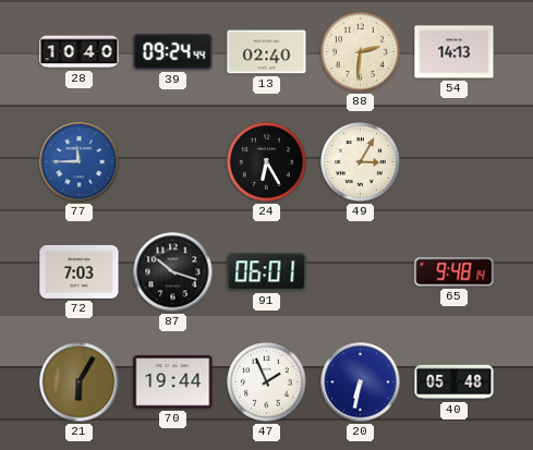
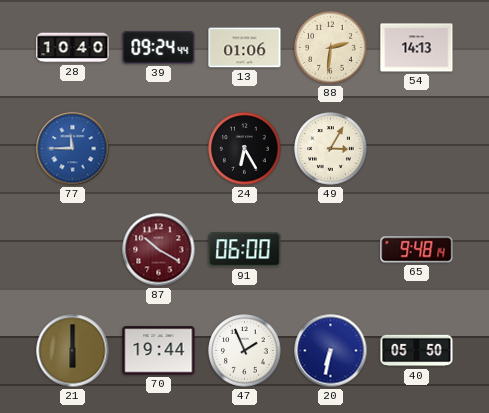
13: 02:40 -> 01:06 (245, 48)
72: 7:03 -> none (80, 271)
87: 10:18 -> 10:20 (159, 250)
87 dial: black -> burgundy (159, 250)
91: 06:01 -> 06:00 (245, 250)
21: 6:05 -> 6:00 (73, 351)
40: 05:48 -> 05:50 (417, 351)
